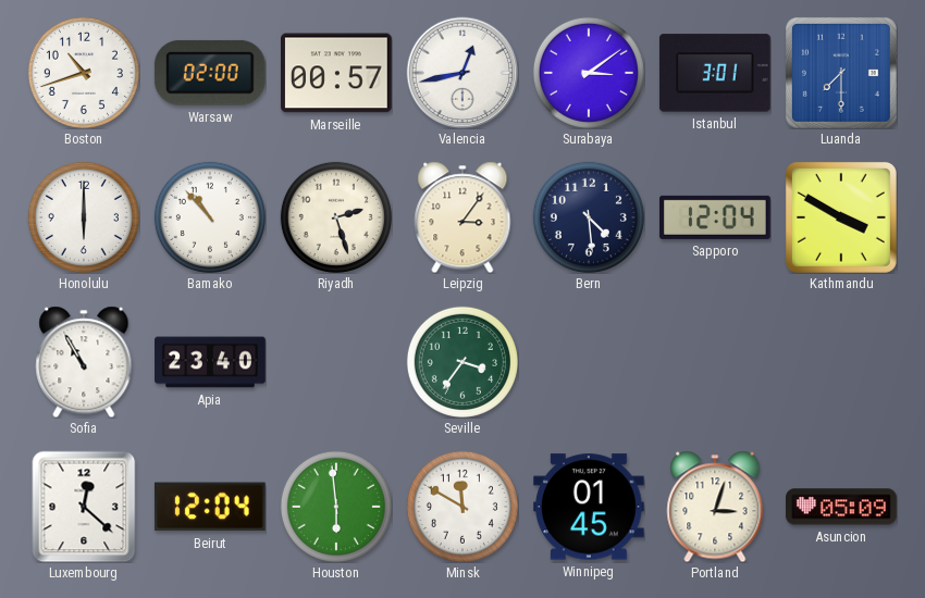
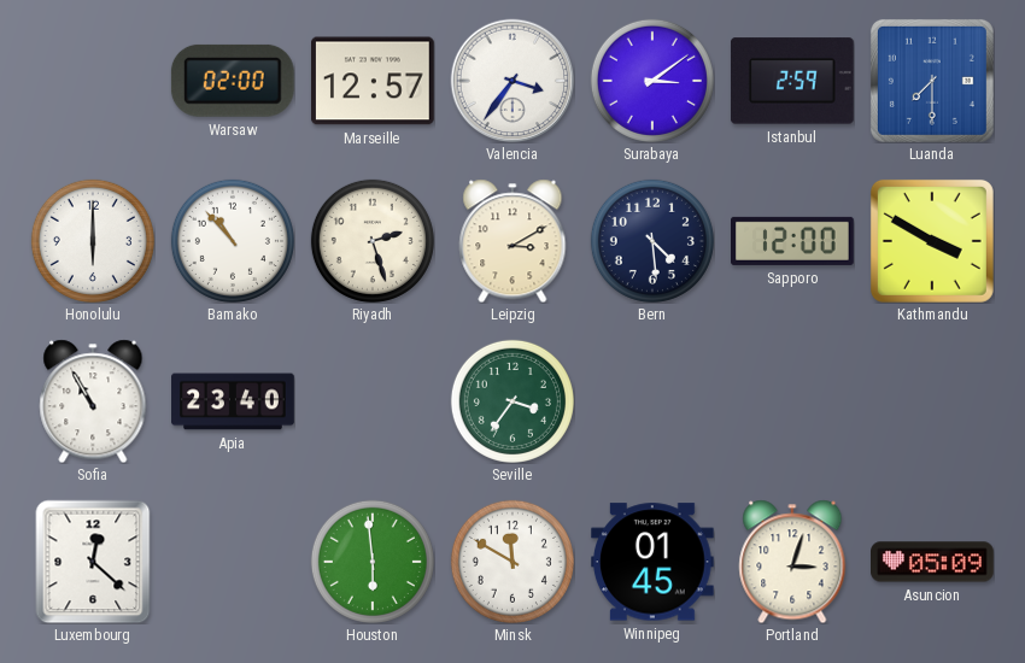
Boston: 10:42 -> none (84, 73)
Marseille: 00:57 -> 12:57 (374, 81)
Valencia: 12:43 -> 3:36 (512, 81)
Istanbul: 3:01 -> 2:59 (792, 81)
Leipzig: 3:06 -> 3:10 (512, 241)
Sapporo: 12:04 -> 12:00 (793, 241)
Beirut: 12:04 -> none (210, 507)
